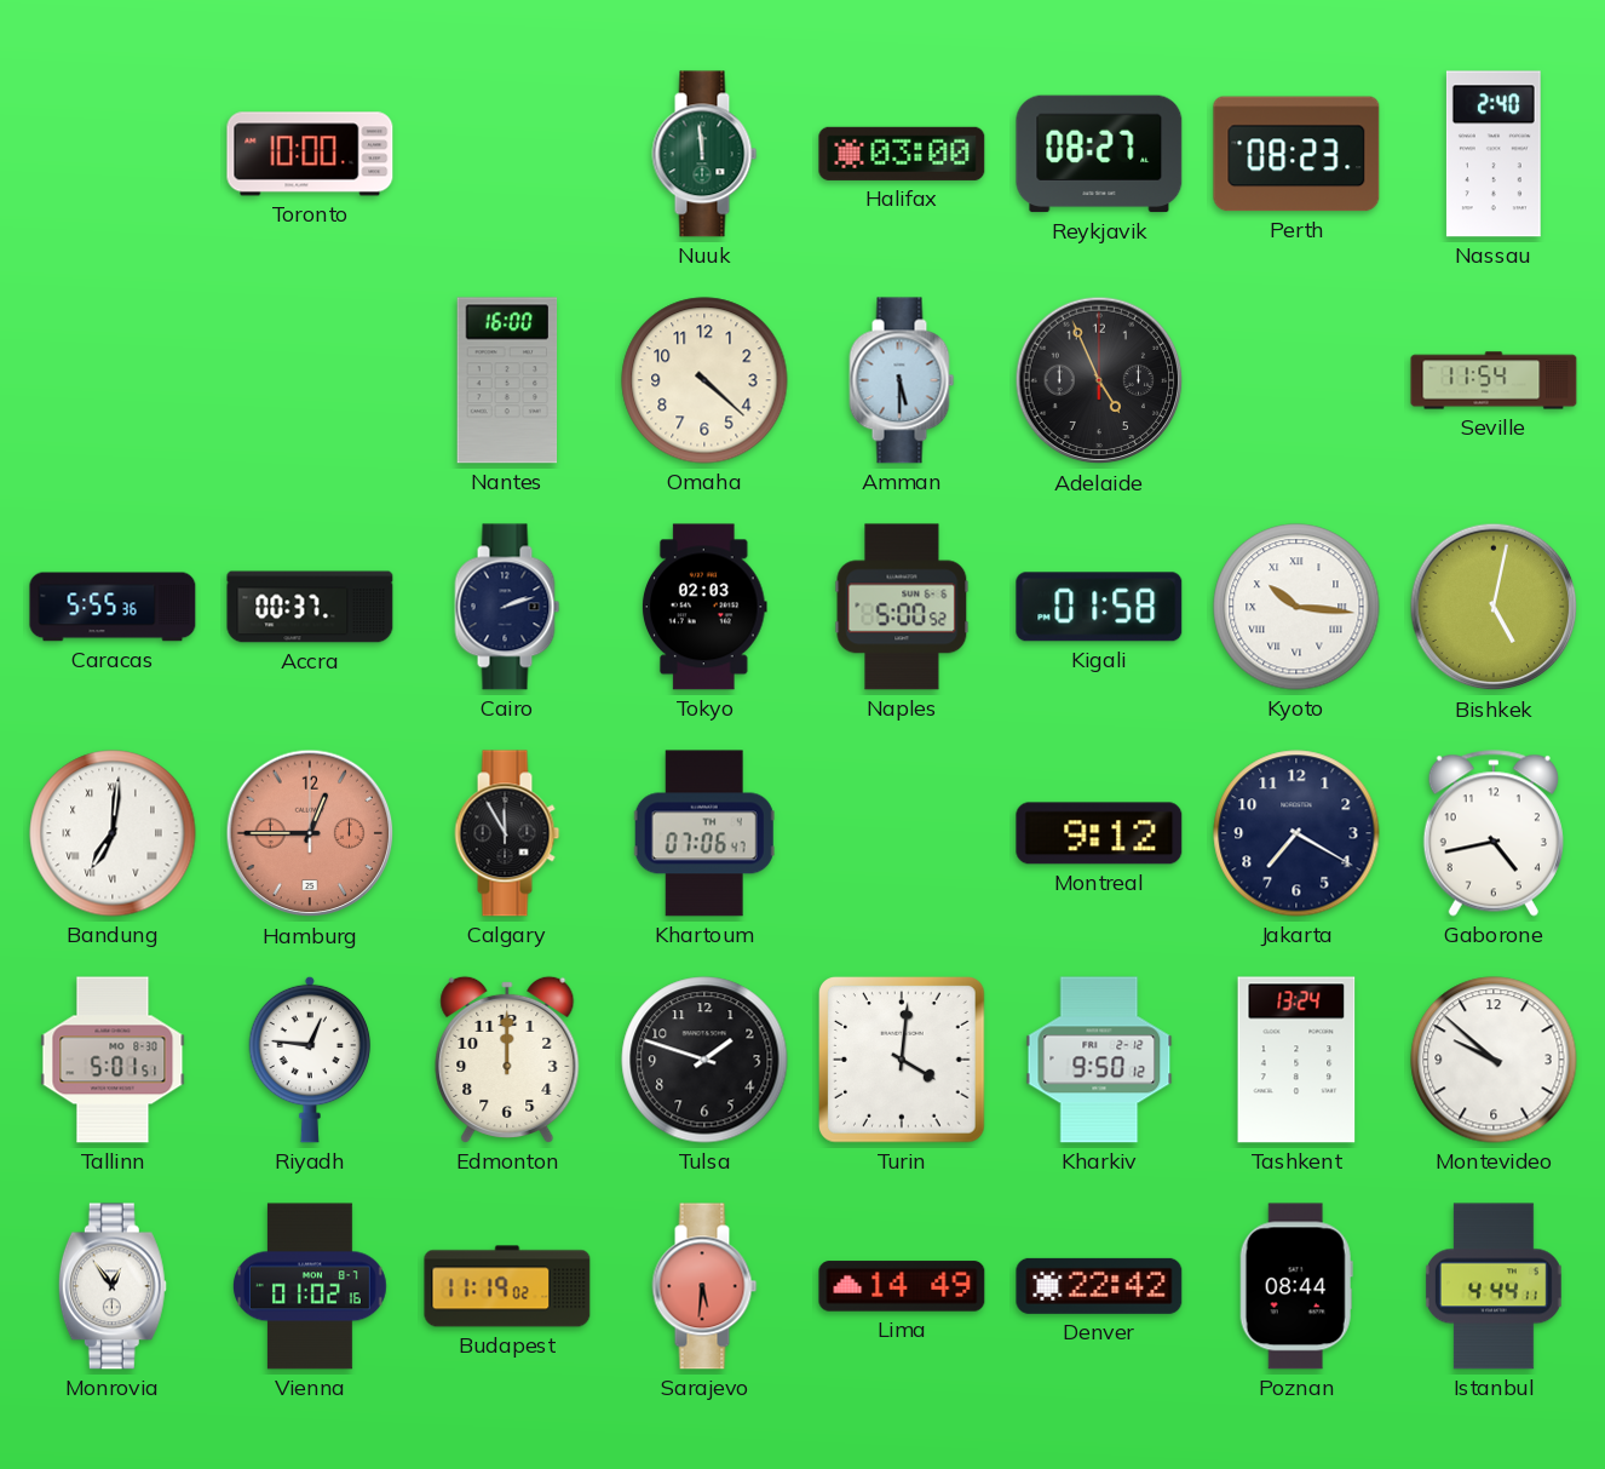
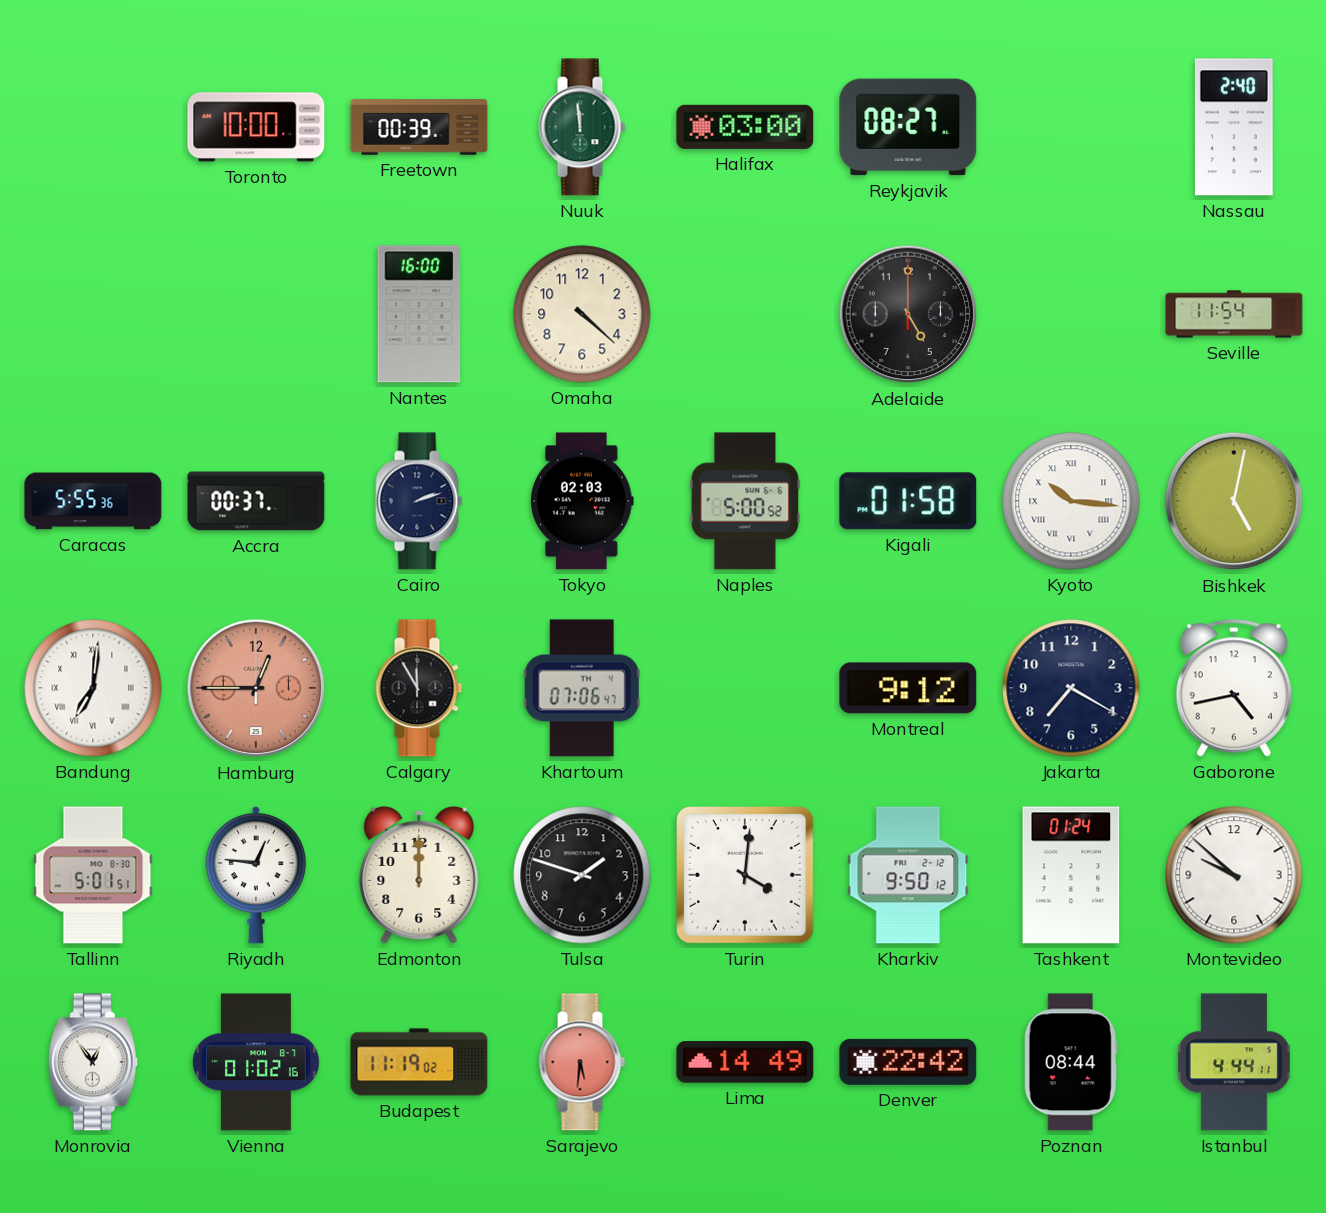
Freetown: none -> 00:39 (419, 127)
Perth: 08:23 -> none (1296, 154)
Amman: 5:30 -> none (902, 380)
Adelaide: 4:56 -> 5:00 (908, 314)
Tashkent: 13:24 -> 01:24 (1071, 875)
